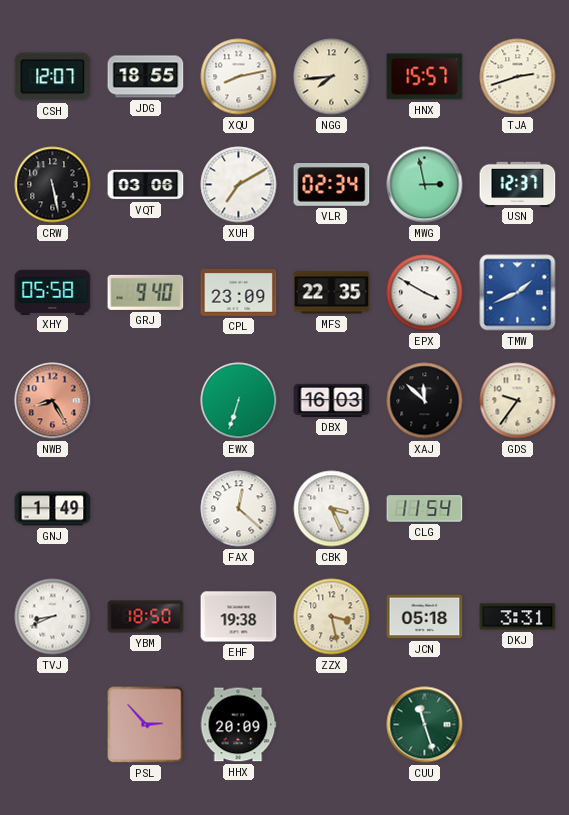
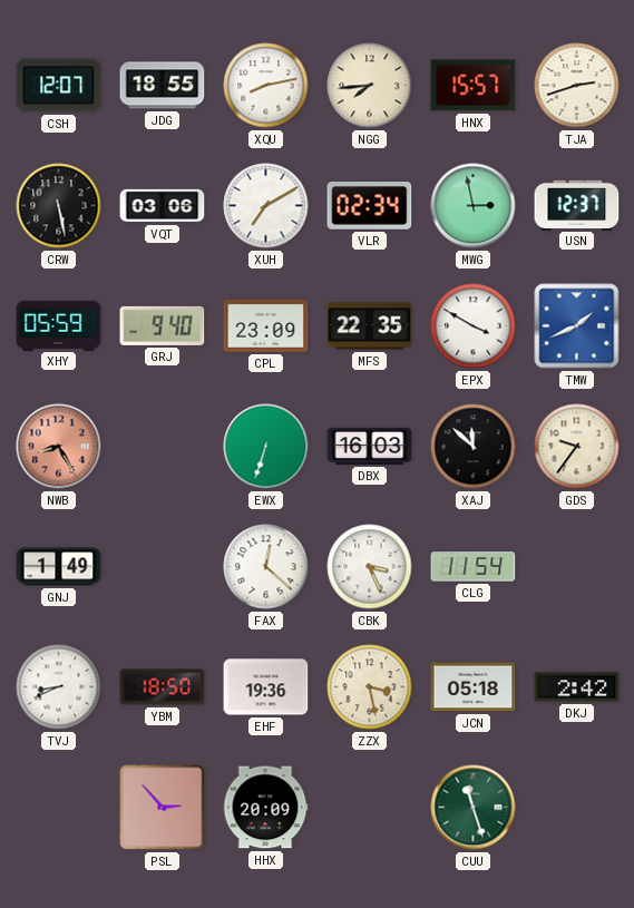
XHY: 05:58 -> 05:59 (59, 325)
EHF: 19:38 -> 19:36 (266, 687)
DKJ: 3:31 -> 2:42 (577, 687)
